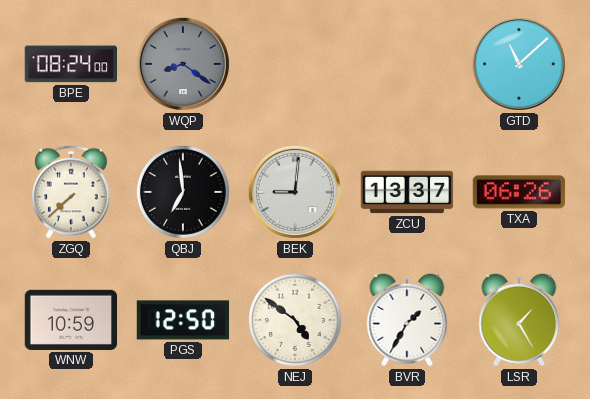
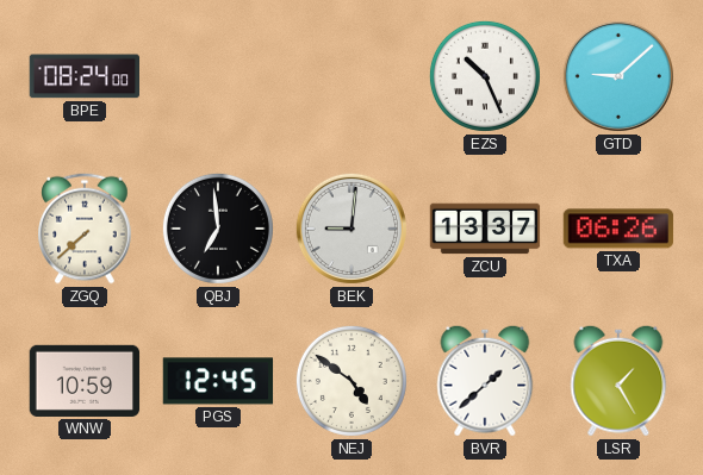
WQP: 8:21 -> none (183, 64)
EZS: none -> 10:26 (485, 76)
GTD: 11:08 -> 9:08 (618, 76)
PGS: 12:50 -> 12:45 (218, 381)
BVR: 1:35 -> 1:38 (485, 381)
